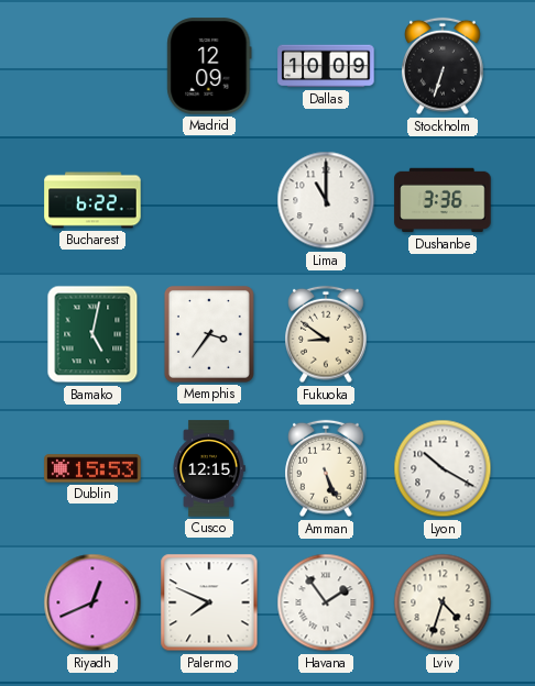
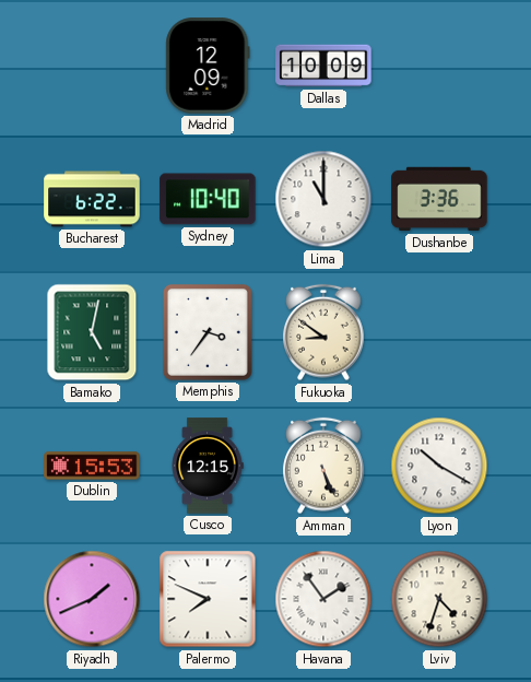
Stockholm: 6:33 -> none (443, 66)
Sydney: none -> 10:40 (208, 199)
Riyadh: 12:41 -> 1:41 (92, 599)
